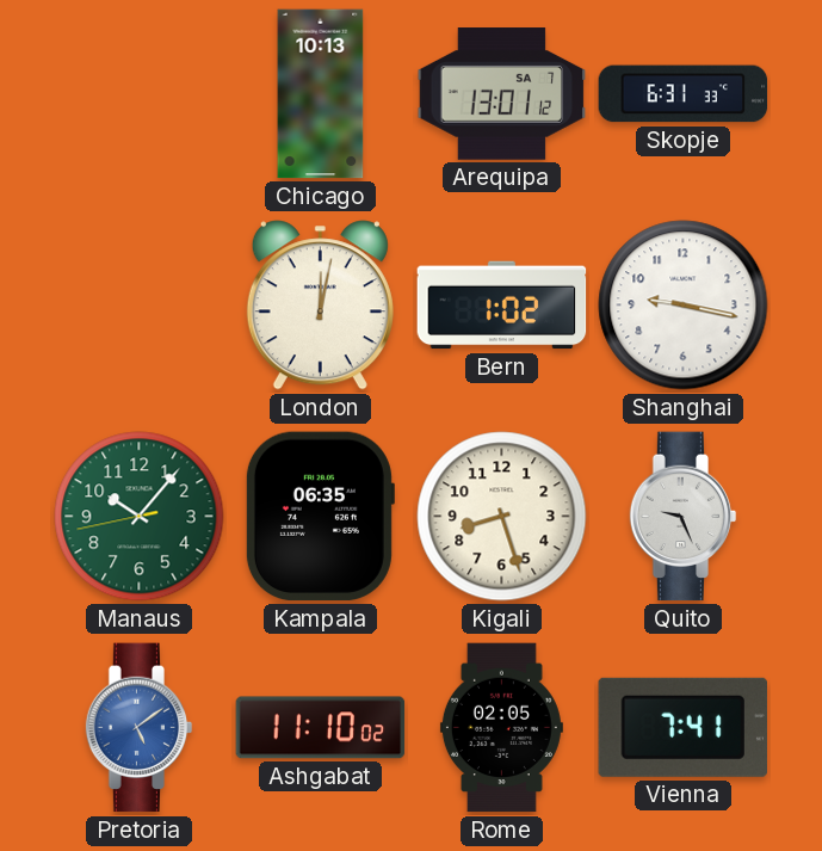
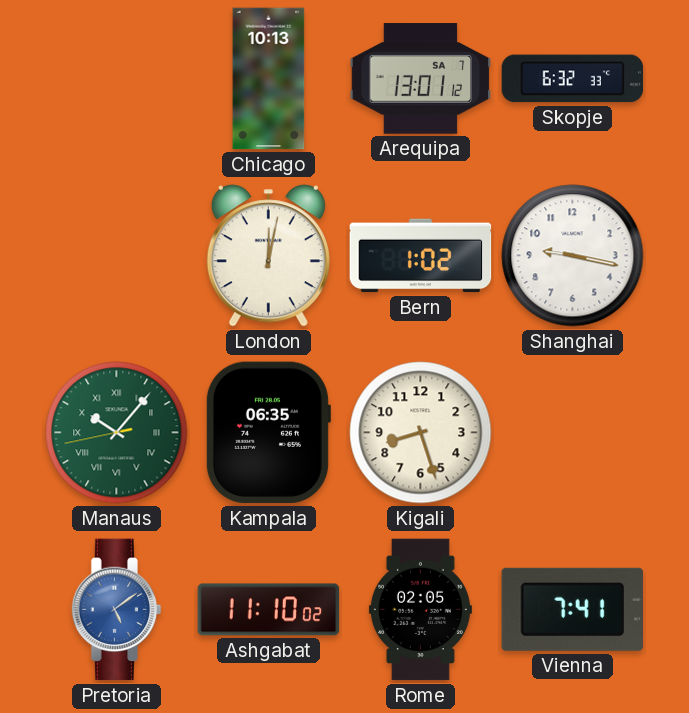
Skopje: 6:31 -> 6:32 (573, 79)
Manaus numerals: Arabic -> Roman (117, 433)
Quito: 9:26 -> none (684, 517)
